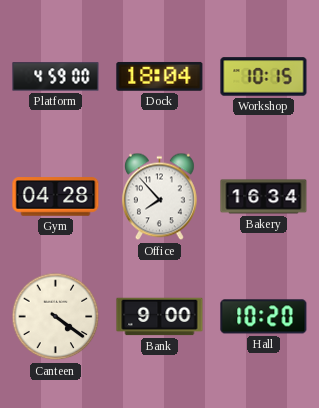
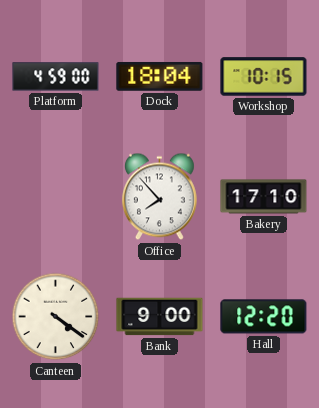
Gym: 04:28 -> none (56, 197)
Bakery: 16:34 -> 17:10 (264, 197)
Hall: 10:20 -> 12:20 (264, 317)
